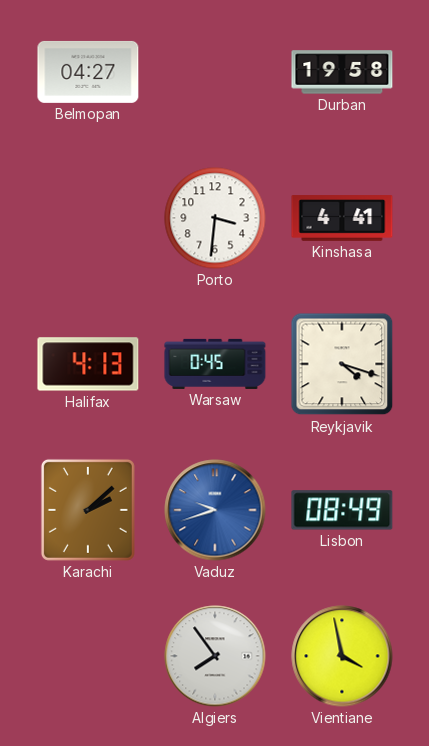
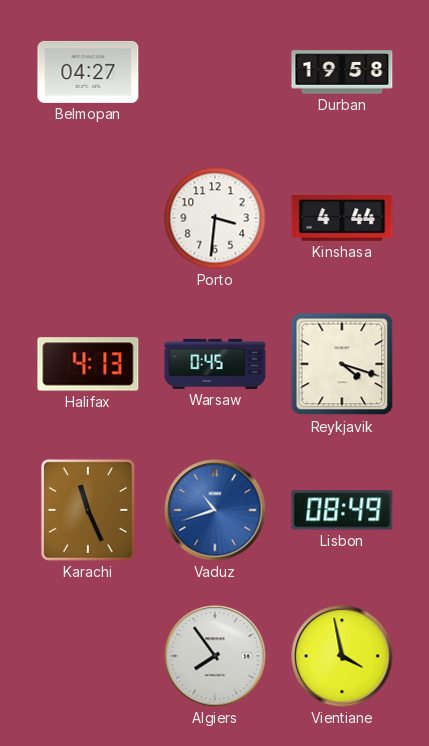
Kinshasa: 4:41 -> 4:44 (342, 218)
Karachi: 2:08 -> 11:26 (88, 510)
Vaduz: 9:42 -> 10:42 (215, 510)
